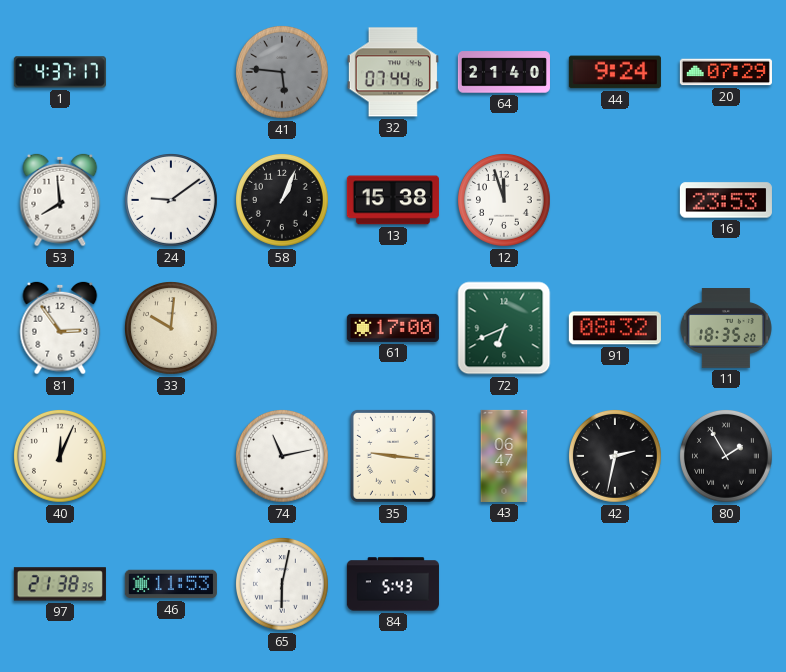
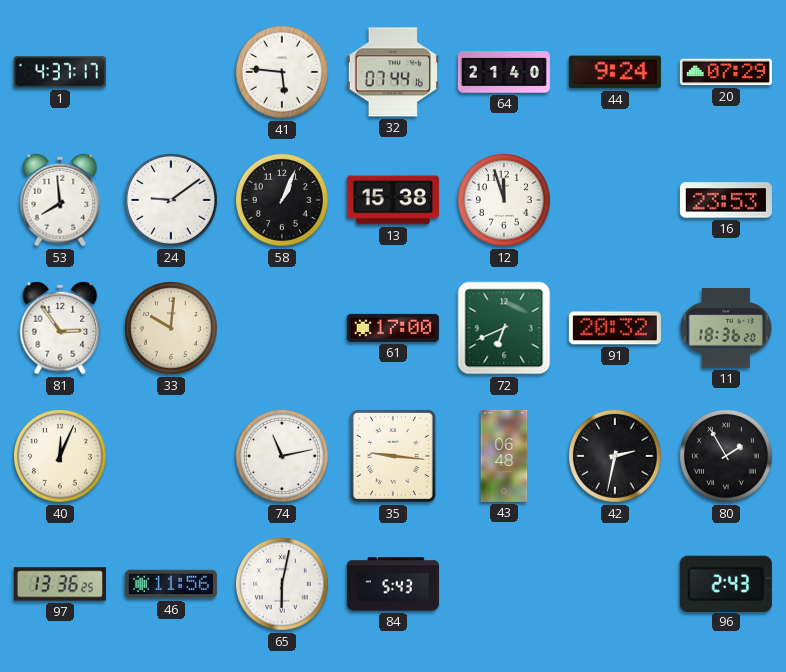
41 dial: grey -> white (283, 73)
91: 08:32 -> 20:32 (615, 328)
11: 18:35 -> 18:36 (726, 329)
43: 06:47 -> 06:48 (504, 456)
97: 21:38 -> 13:36 (60, 584)
46: 11:53 -> 11:56 (171, 584)
96: none -> 2:43 (726, 583)
